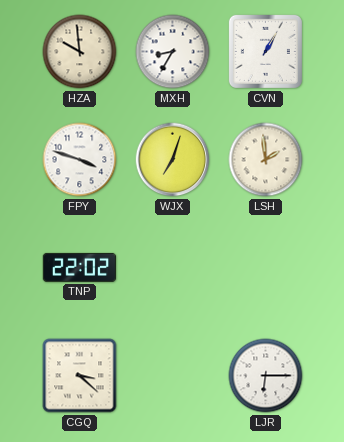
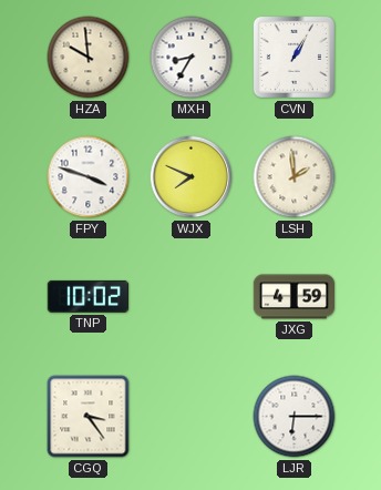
WJX: 7:03 -> 7:49 (192, 177)
TNP: 22:02 -> 10:02 (87, 296)
JXG: none -> 4:59 (294, 297)
CGQ: 3:22 -> 3:24 (89, 417)
